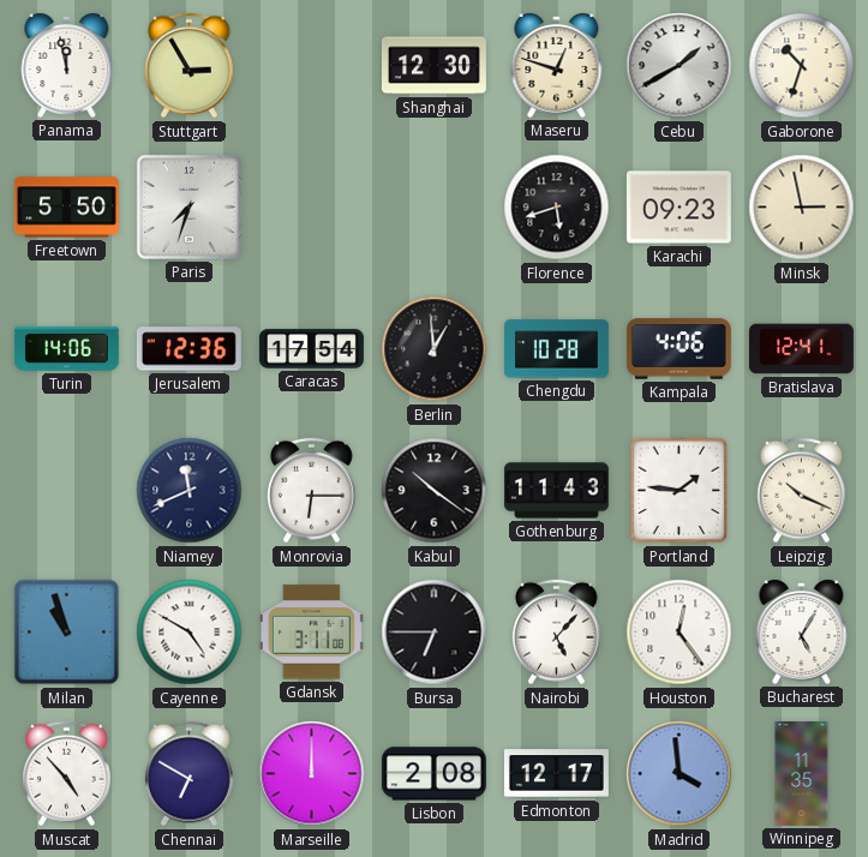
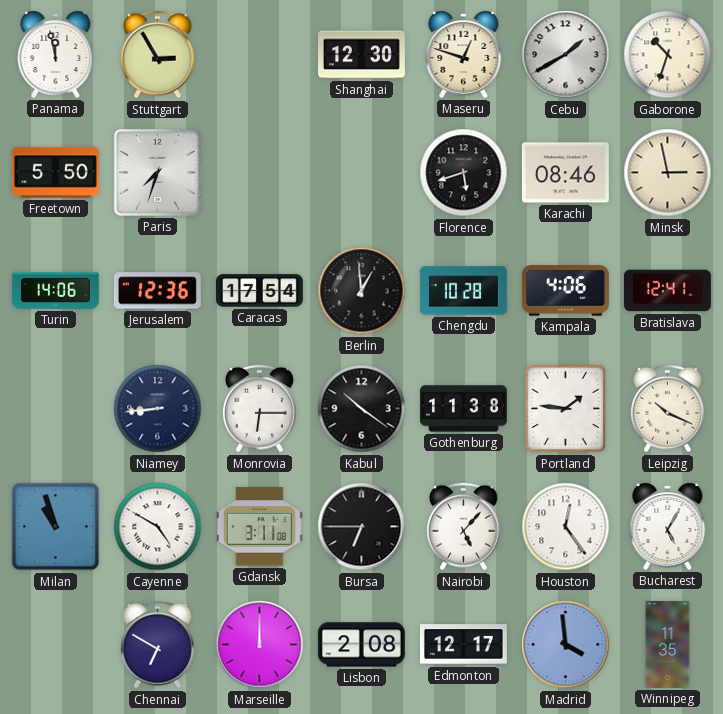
Karachi: 09:23 -> 08:46 (565, 173)
Niamey: 11:41 -> 8:44 (158, 409)
Gothenburg: 11:43 -> 11:38 (463, 409)
Muscat: 4:53 -> none (67, 774)
